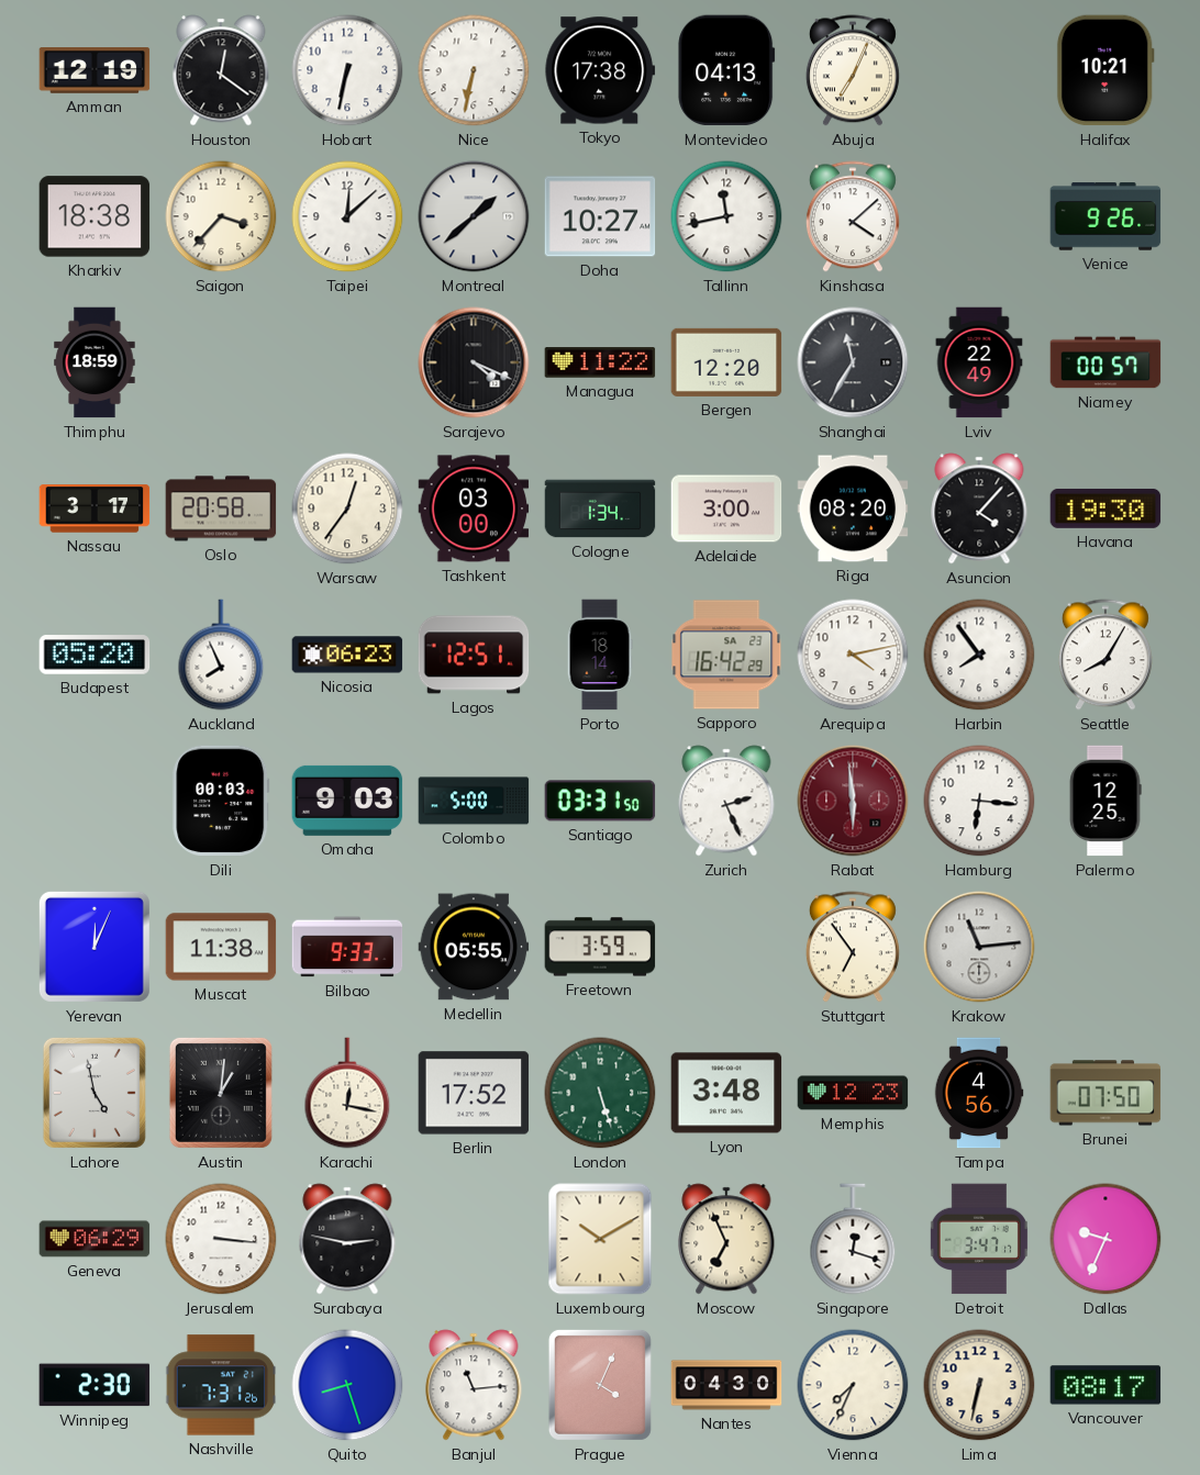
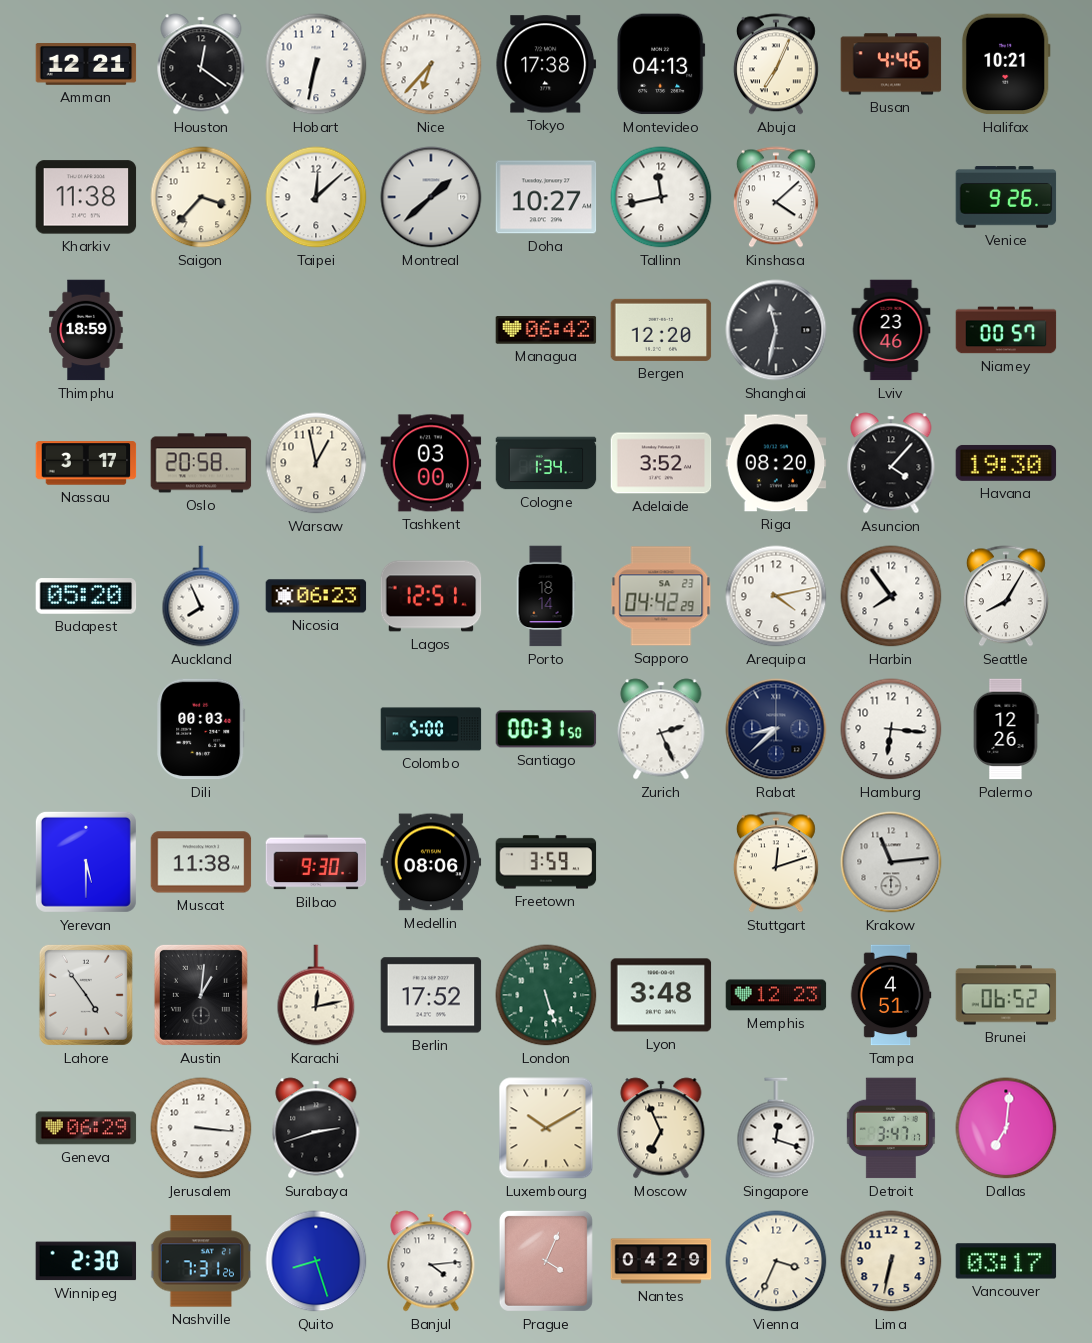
Amman: 12:19 -> 12:21 (86, 65)
Nice: 6:32 -> 6:37 (431, 64)
Busan: none -> 4:46 (891, 64)
Kharkiv: 18:38 -> 11:38 (86, 197)
Sarajevo: 4:19 -> none (474, 362)
Managua: 11:22 -> 06:42 (546, 330)
Shanghai: 11:35 -> 11:32 (776, 330)
Lviv: 22:49 -> 23:46 (891, 330)
Warsaw: 12:36 -> 12:58 (316, 463)
Adelaide: 3:00 -> 3:52 (661, 463)
Sapporo: 16:42 -> 04:42 (661, 596)
Omaha: 9:03 -> none (347, 801)
Santiago: 03:31 -> 00:31 (546, 729)
Rabat: 5:59 -> 8:38 (776, 729)
Rabat dial: burgundy -> navy (776, 729)
Palermo: 12:25 -> 12:26 (1006, 729)
Yerevan: 12:04 -> 5:30 (86, 862)
Bilbao: 9:33 -> 9:30 (316, 862)
Medellin: 05:55 -> 08:06 (431, 862)
Stuttgart: 6:54 -> 12:12 (776, 862)
Lahore: 4:58 -> 4:54 (86, 995)
Karachi: 12:17 -> 12:13 (316, 995)
Tampa: 4:56 -> 4:51 (891, 995)
Brunei: 07:50 -> 06:52 (1006, 995)
Surabaya: 2:47 -> 2:42 (316, 1128)
Dallas: 9:34 -> 7:01 (1006, 1128)
Banjul: 11:14 -> 4:14 (431, 1261)
Nantes: 04:30 -> 04:29 (661, 1261)
Vienna: 7:34 -> 3:34 (776, 1261)
Vancouver: 08:17 -> 03:17 (1006, 1261)
